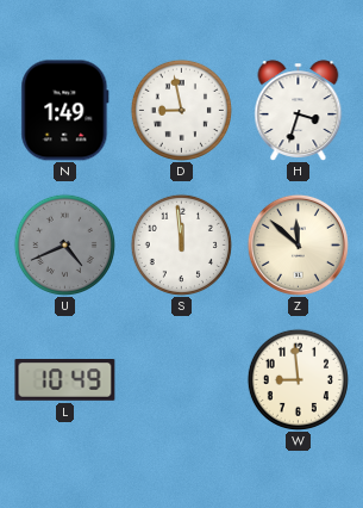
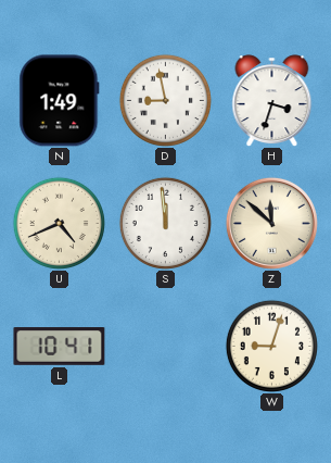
U dial: grey -> cream (59, 223)
L: 10:49 -> 10:41 (60, 347)
W: 8:59 -> 9:03 (271, 346)
